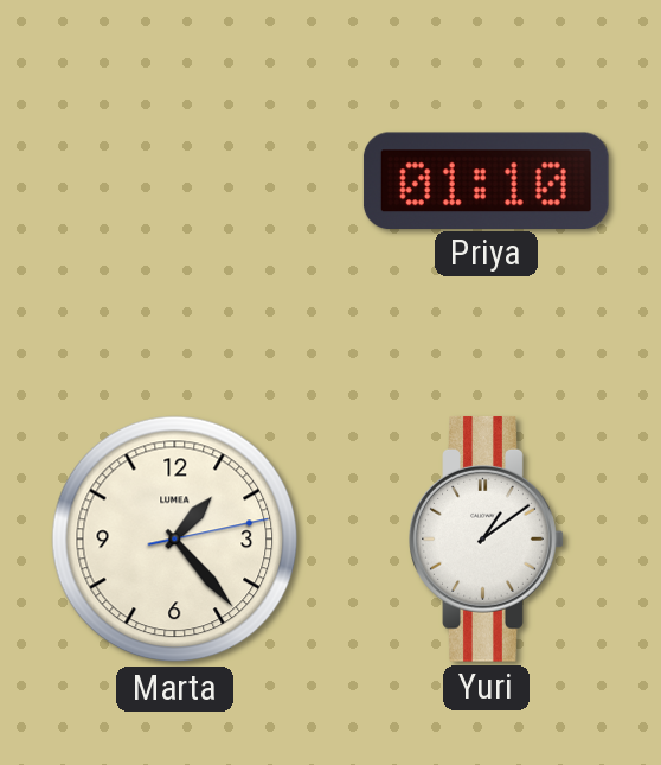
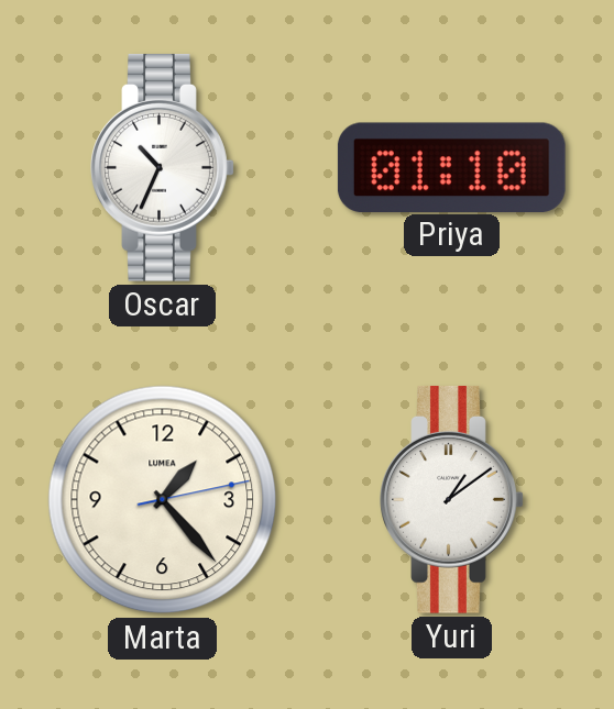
Oscar: none -> 10:34 (163, 167)
